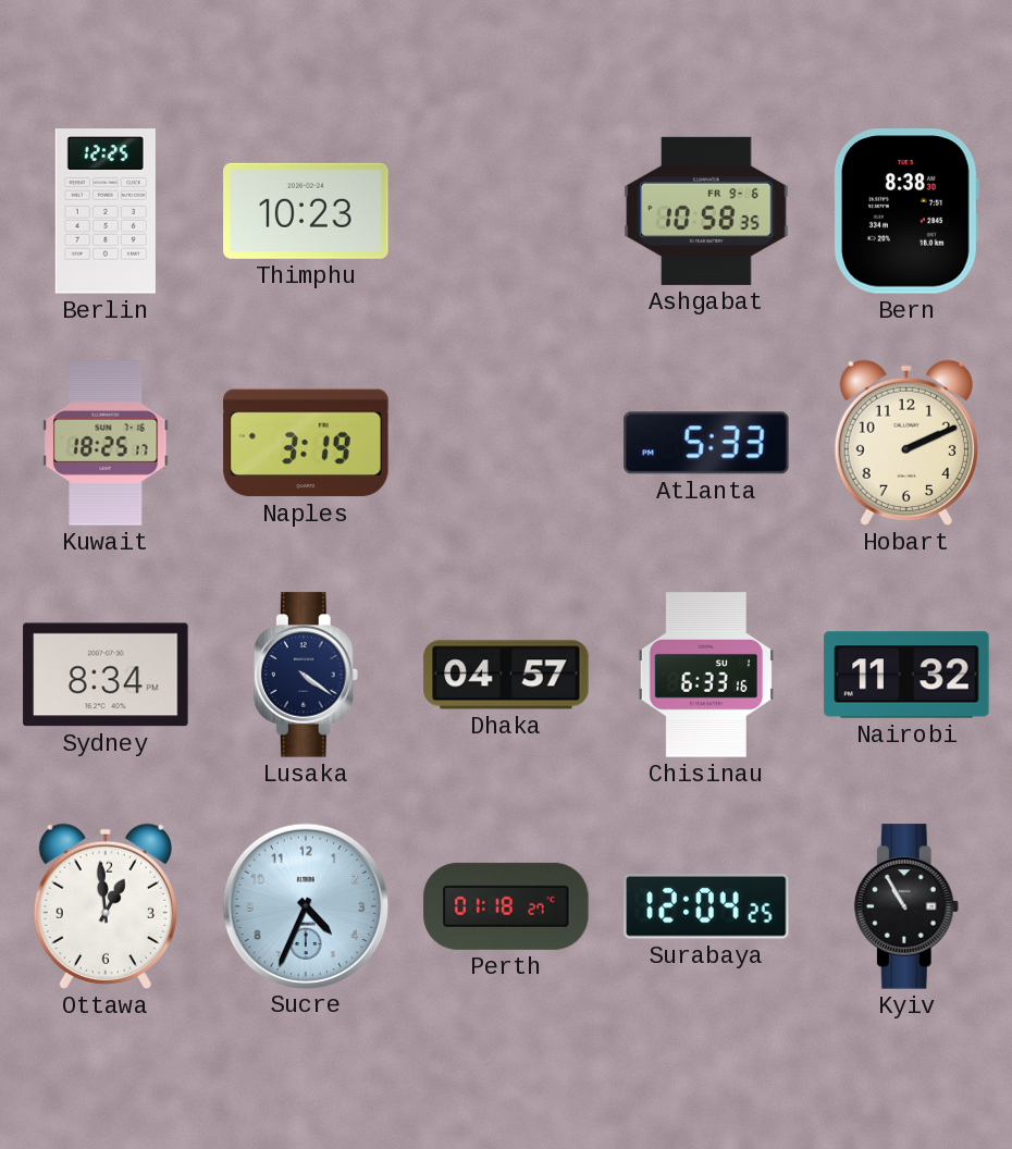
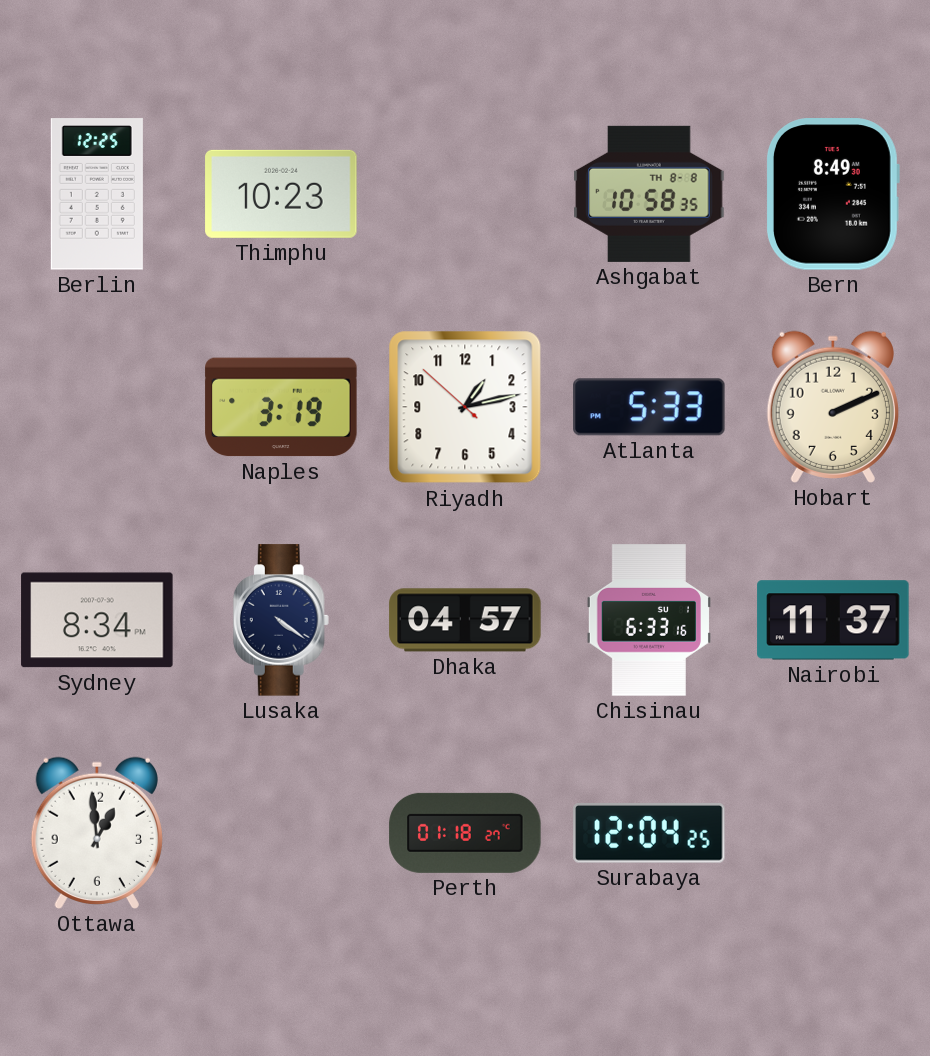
Ashgabat date: FR 9-6 -> TH 8-8 (649, 194)
Bern: 8:38 -> 8:49 (833, 194)
Kuwait: 18:25 -> none (106, 443)
Riyadh: none -> 1:12 (465, 407)
Nairobi: 11:32 -> 11:37 (833, 620)
Sucre: 4:34 -> none (305, 905)
Kyiv: 10:55 -> none (906, 906)
